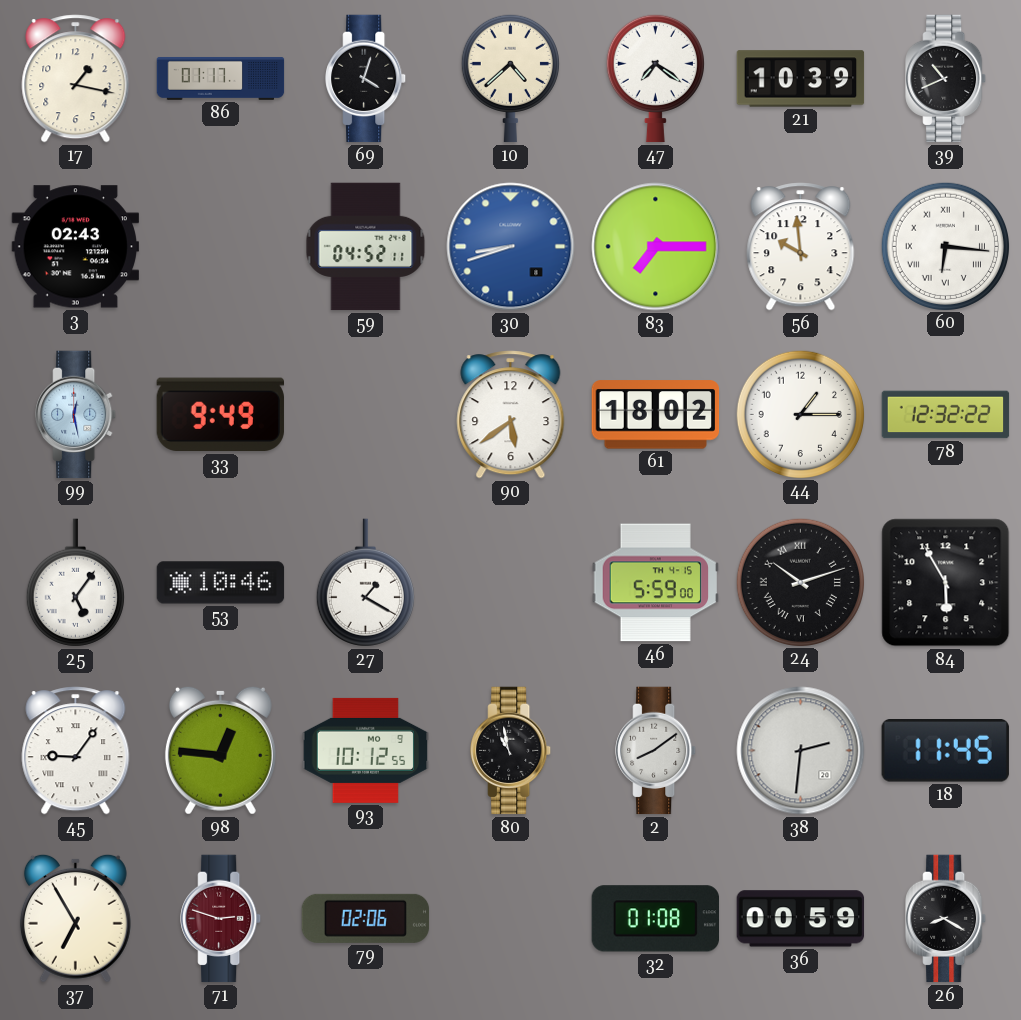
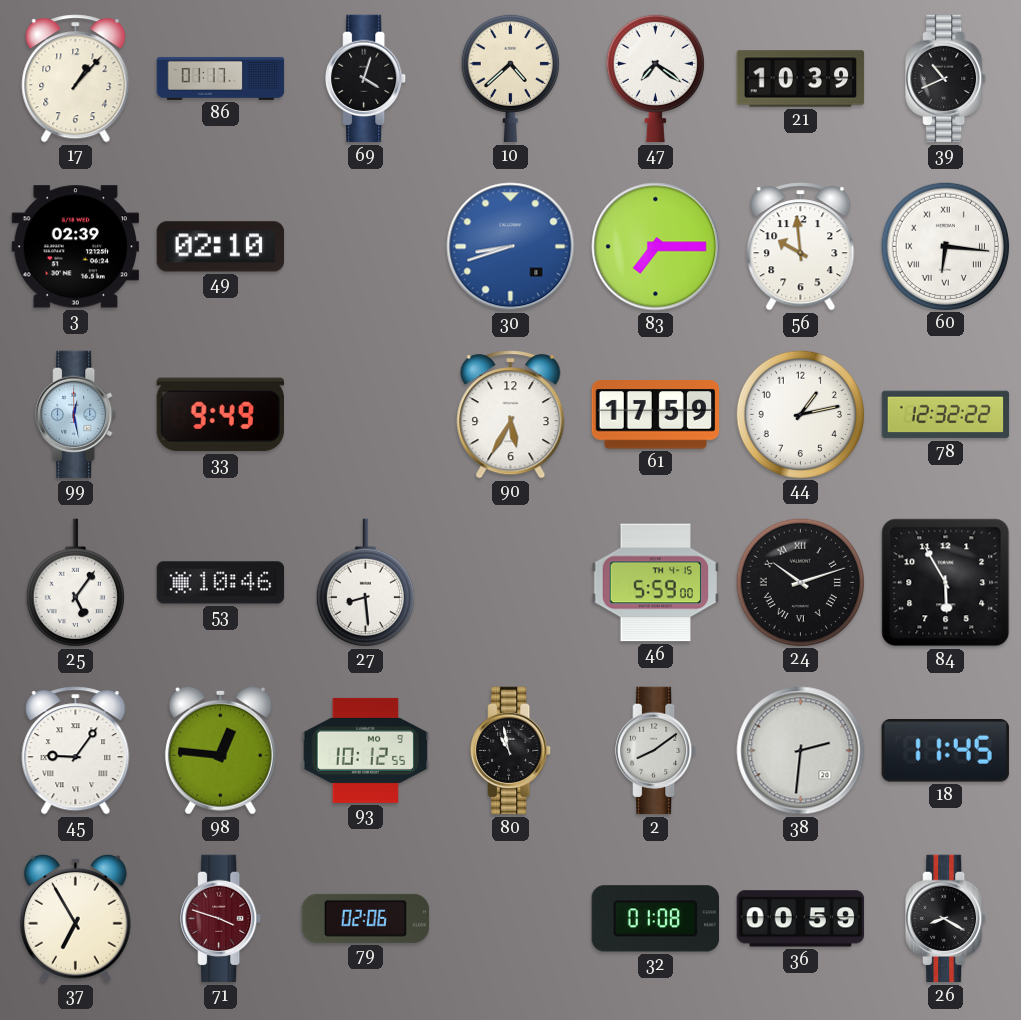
17: 1:17 -> 1:07 (76, 79)
3: 02:43 -> 02:39 (76, 247)
49: none -> 02:10 (221, 247)
59: 04:52 -> none (366, 247)
90: 5:39 -> 5:35 (511, 415)
61: 18:02 -> 17:59 (656, 415)
44: 1:15 -> 1:13 (800, 414)
27: 1:20 -> 8:29 (365, 583)
71: 2:48 -> 3:48 (221, 919)
